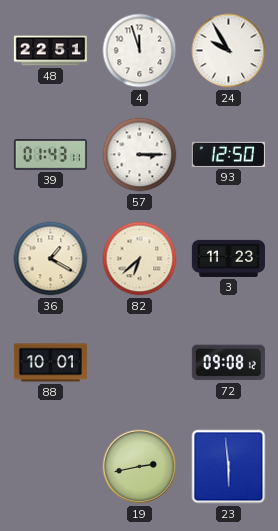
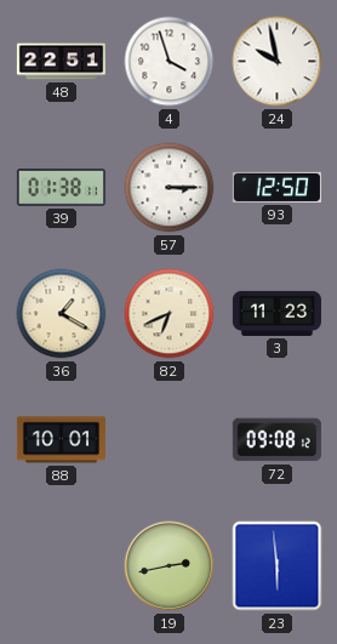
4: 11:57 -> 3:57 (170, 62)
24: 9:55 -> 9:58 (278, 62)
39: 01:43 -> 01:38 (61, 188)
82: 6:38 -> 6:41 (170, 314)
